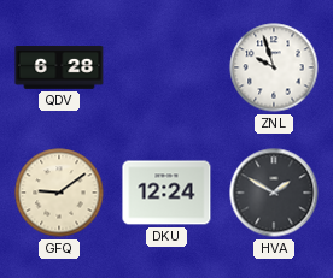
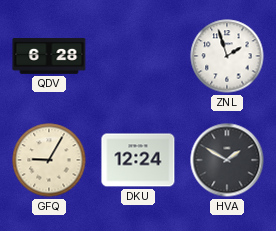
ZNL: 9:57 -> 1:57 (227, 56)
GFQ: 9:09 -> 9:05 (49, 160)
